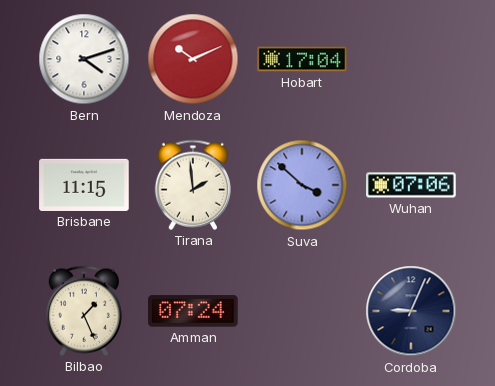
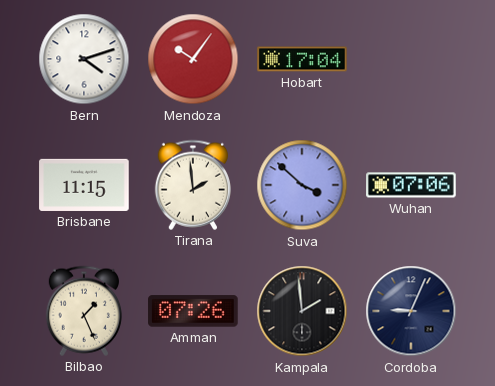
Mendoza: 10:11 -> 10:06 (193, 59)
Amman: 07:24 -> 07:26 (193, 311)
Kampala: none -> 1:59 (302, 311)
